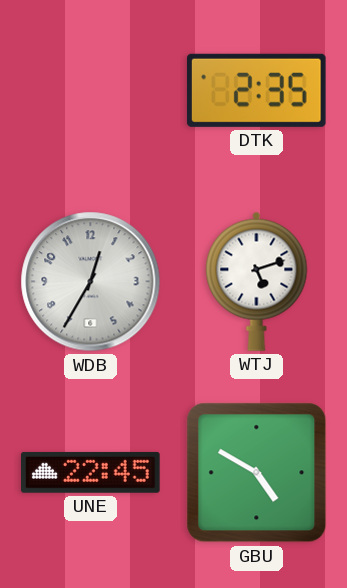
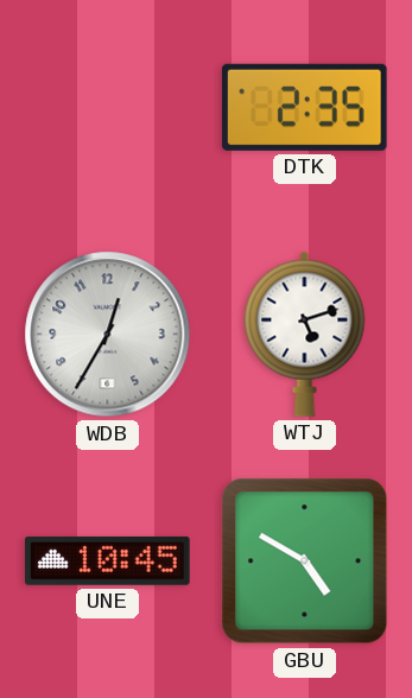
UNE: 22:45 -> 10:45 (108, 560)
